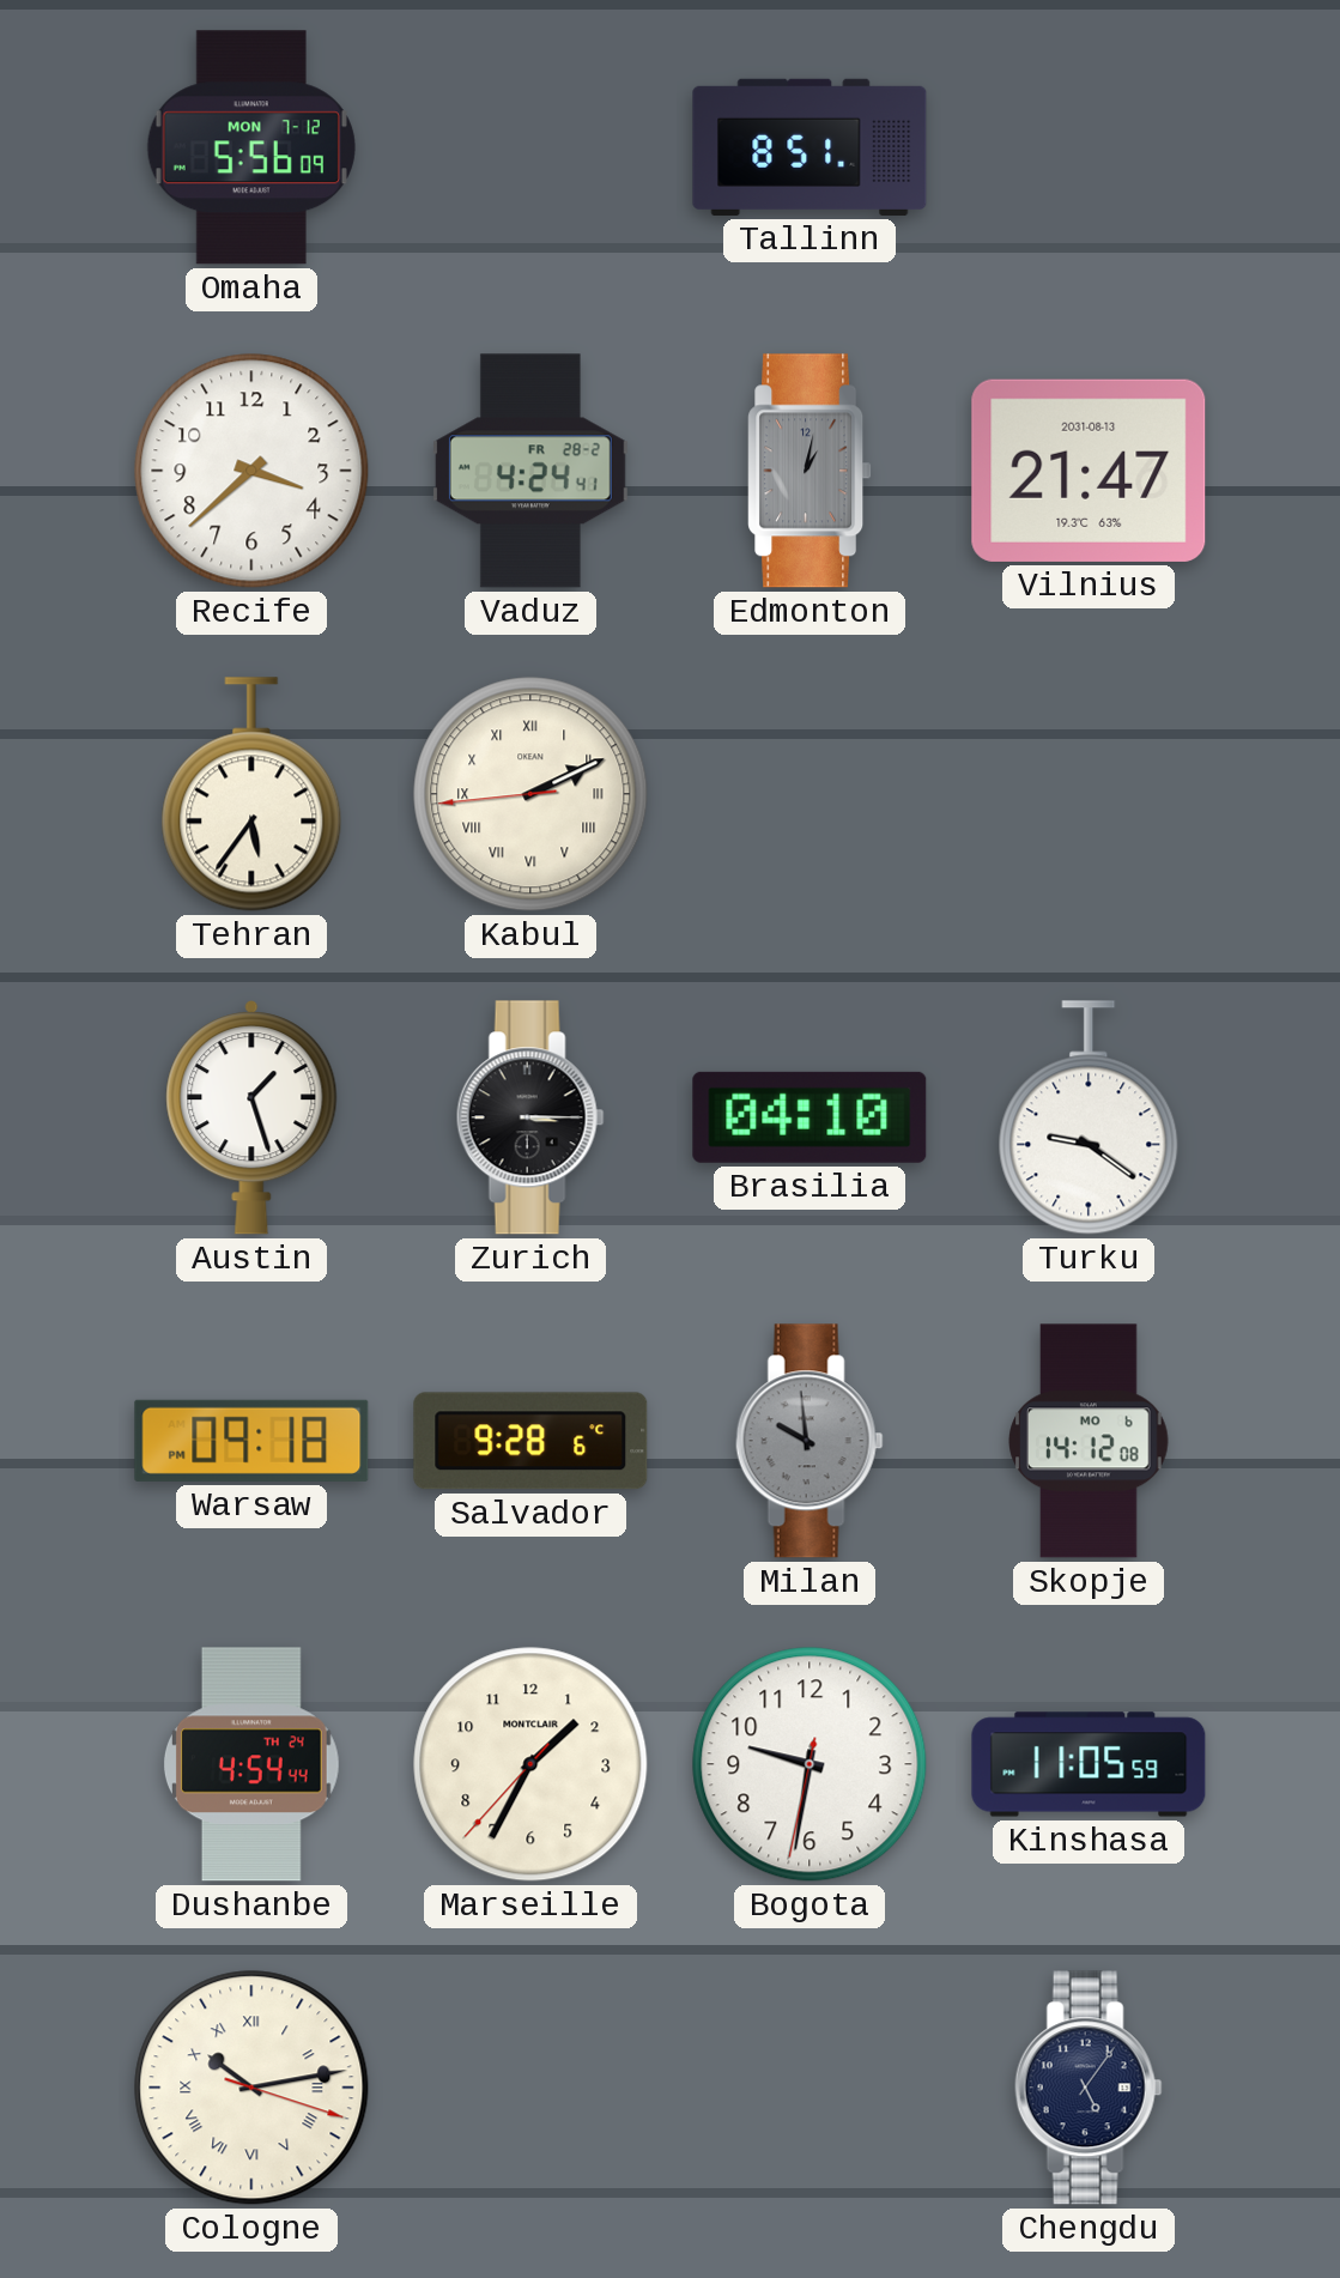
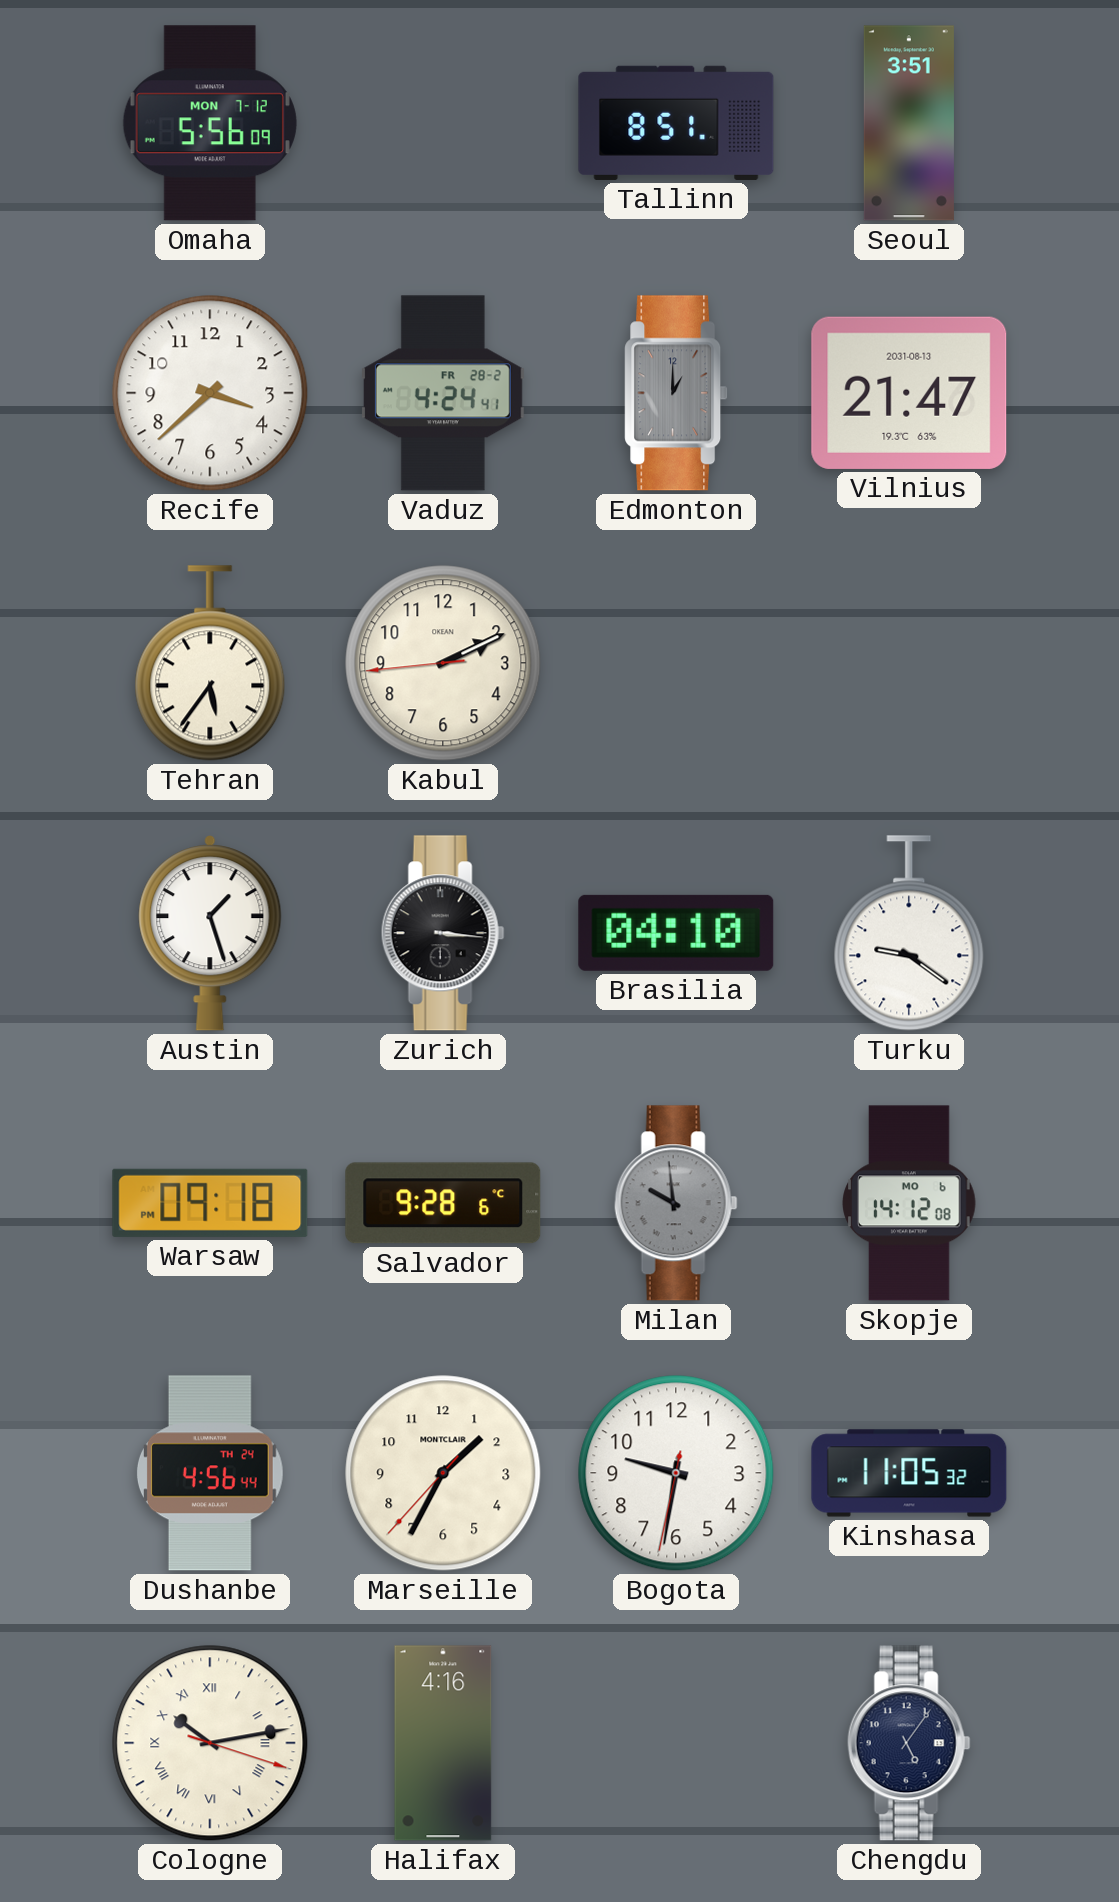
Seoul: none -> 3:51 (909, 123)
Edmonton: 1:02 -> 1:00 (676, 393)
Kabul numerals: Roman -> Arabic (443, 663)
Zurich: 3:15 -> 3:16 (443, 933)
Dushanbe: 4:54 -> 4:56 (210, 1473)
Kinshasa: 11:05:59 -> 11:05:32 (909, 1473)
Halifax: none -> 4:16 (443, 1743)
